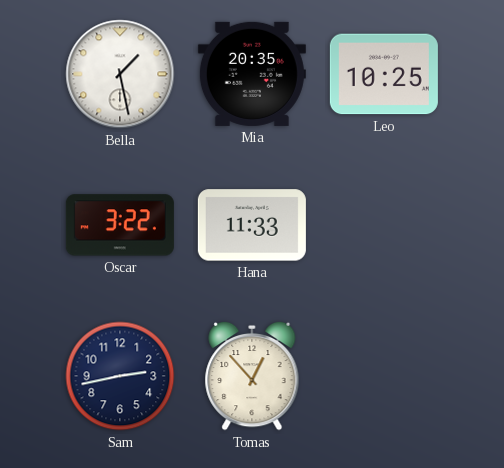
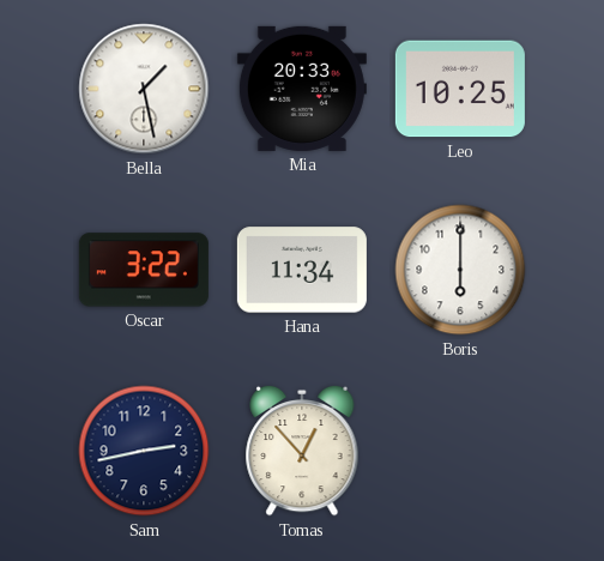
Mia: 20:35 -> 20:33 (302, 89)
Hana: 11:33 -> 11:34 (302, 270)
Boris: none -> 6:00 (460, 270)
